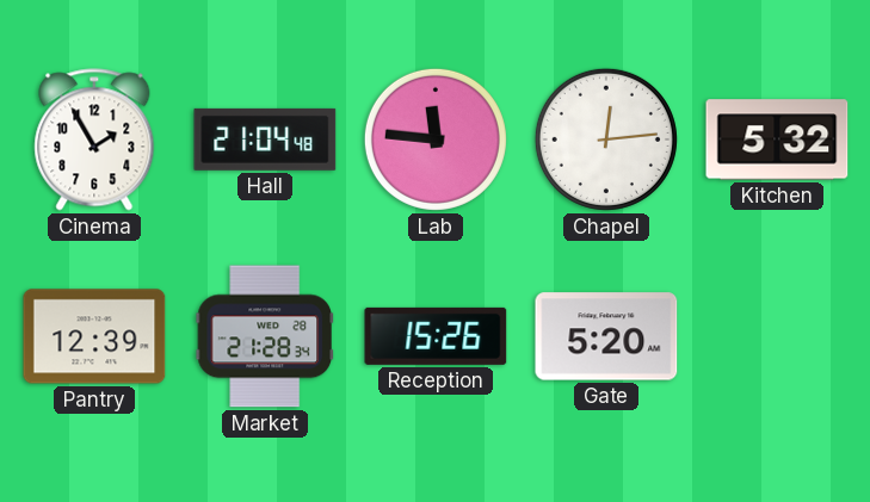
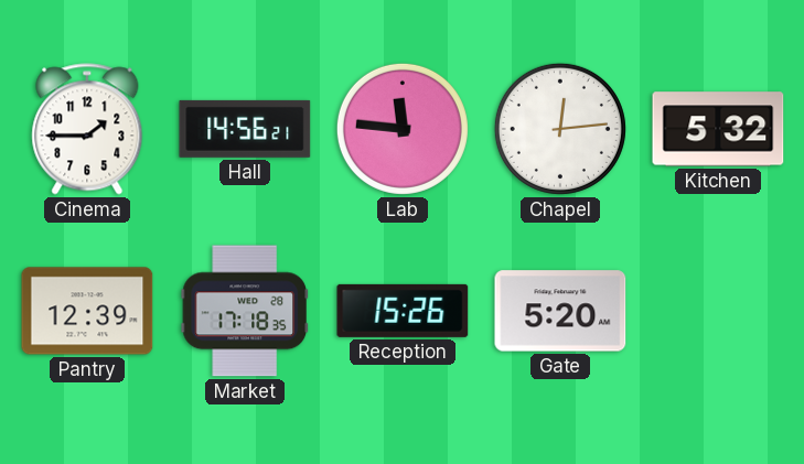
Cinema: 1:55 -> 1:45 (87, 129)
Hall: 21:04 -> 14:56 (245, 129)
Market: 21:28 -> 17:18 (244, 311)
